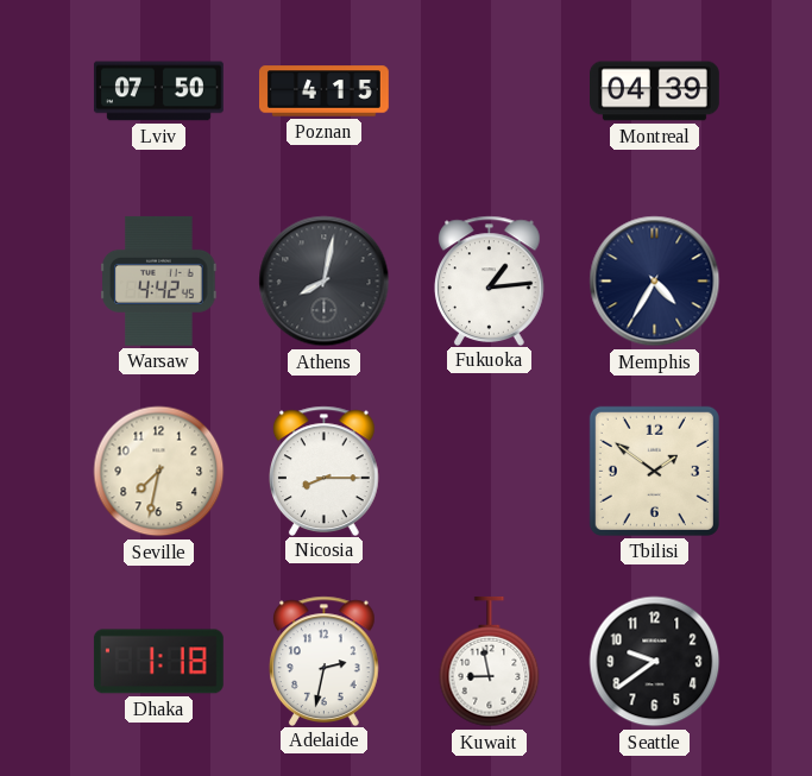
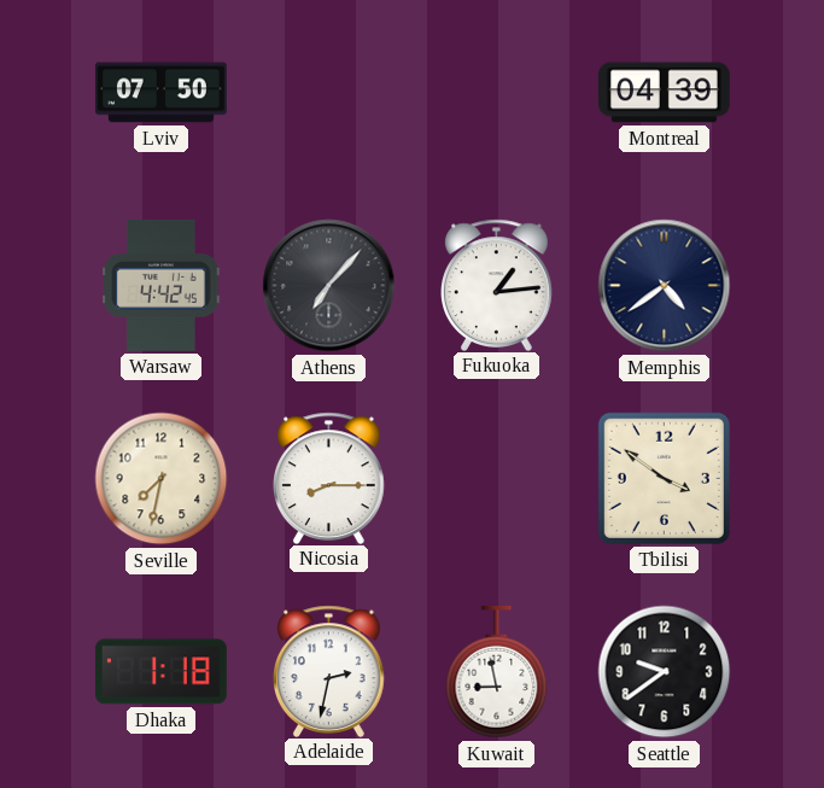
Poznan: 4:15 -> none (325, 92)
Athens: 8:02 -> 7:07 (329, 286)
Memphis: 4:35 -> 4:39 (665, 286)
Tbilisi: 1:51 -> 3:51 (664, 478)
